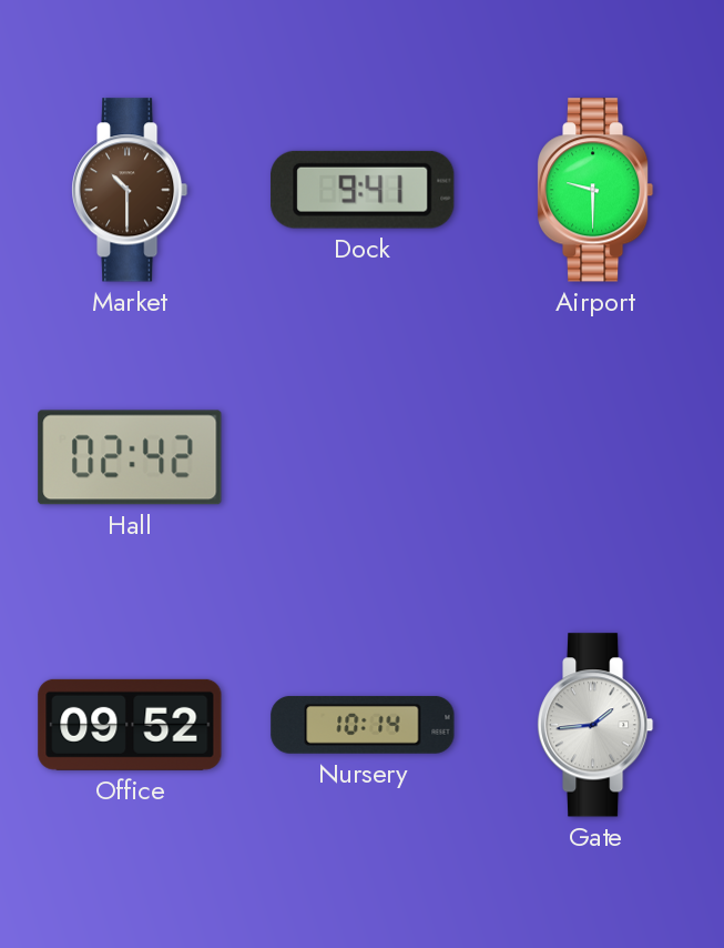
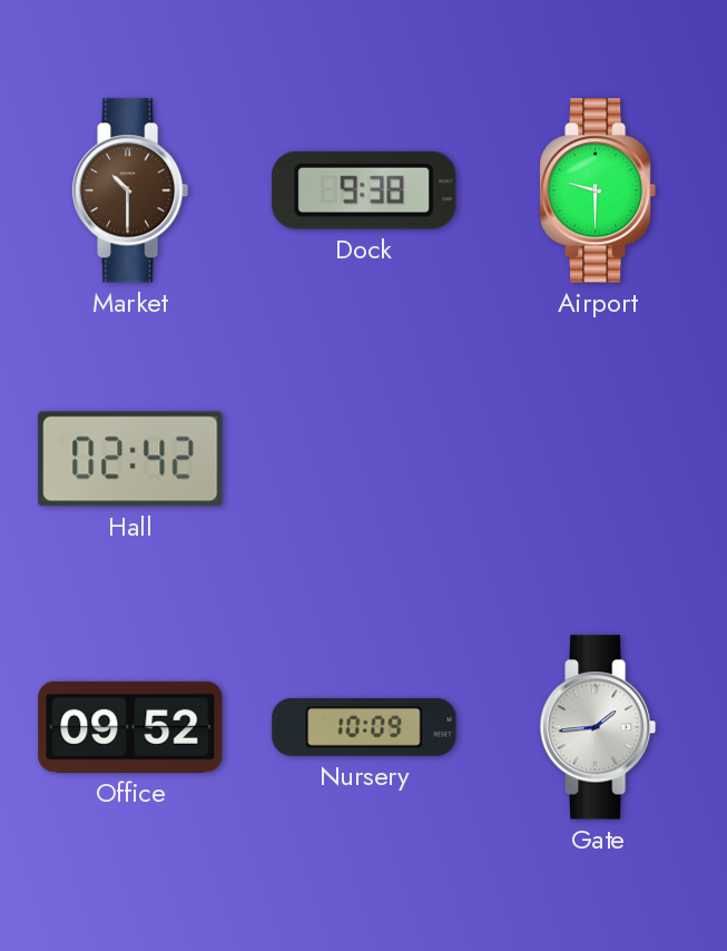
Dock: 9:41 -> 9:38 (364, 190)
Nursery: 10:14 -> 10:09 (364, 727)
